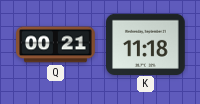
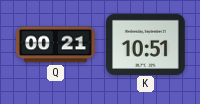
K: 11:18 -> 10:51 (146, 44)
